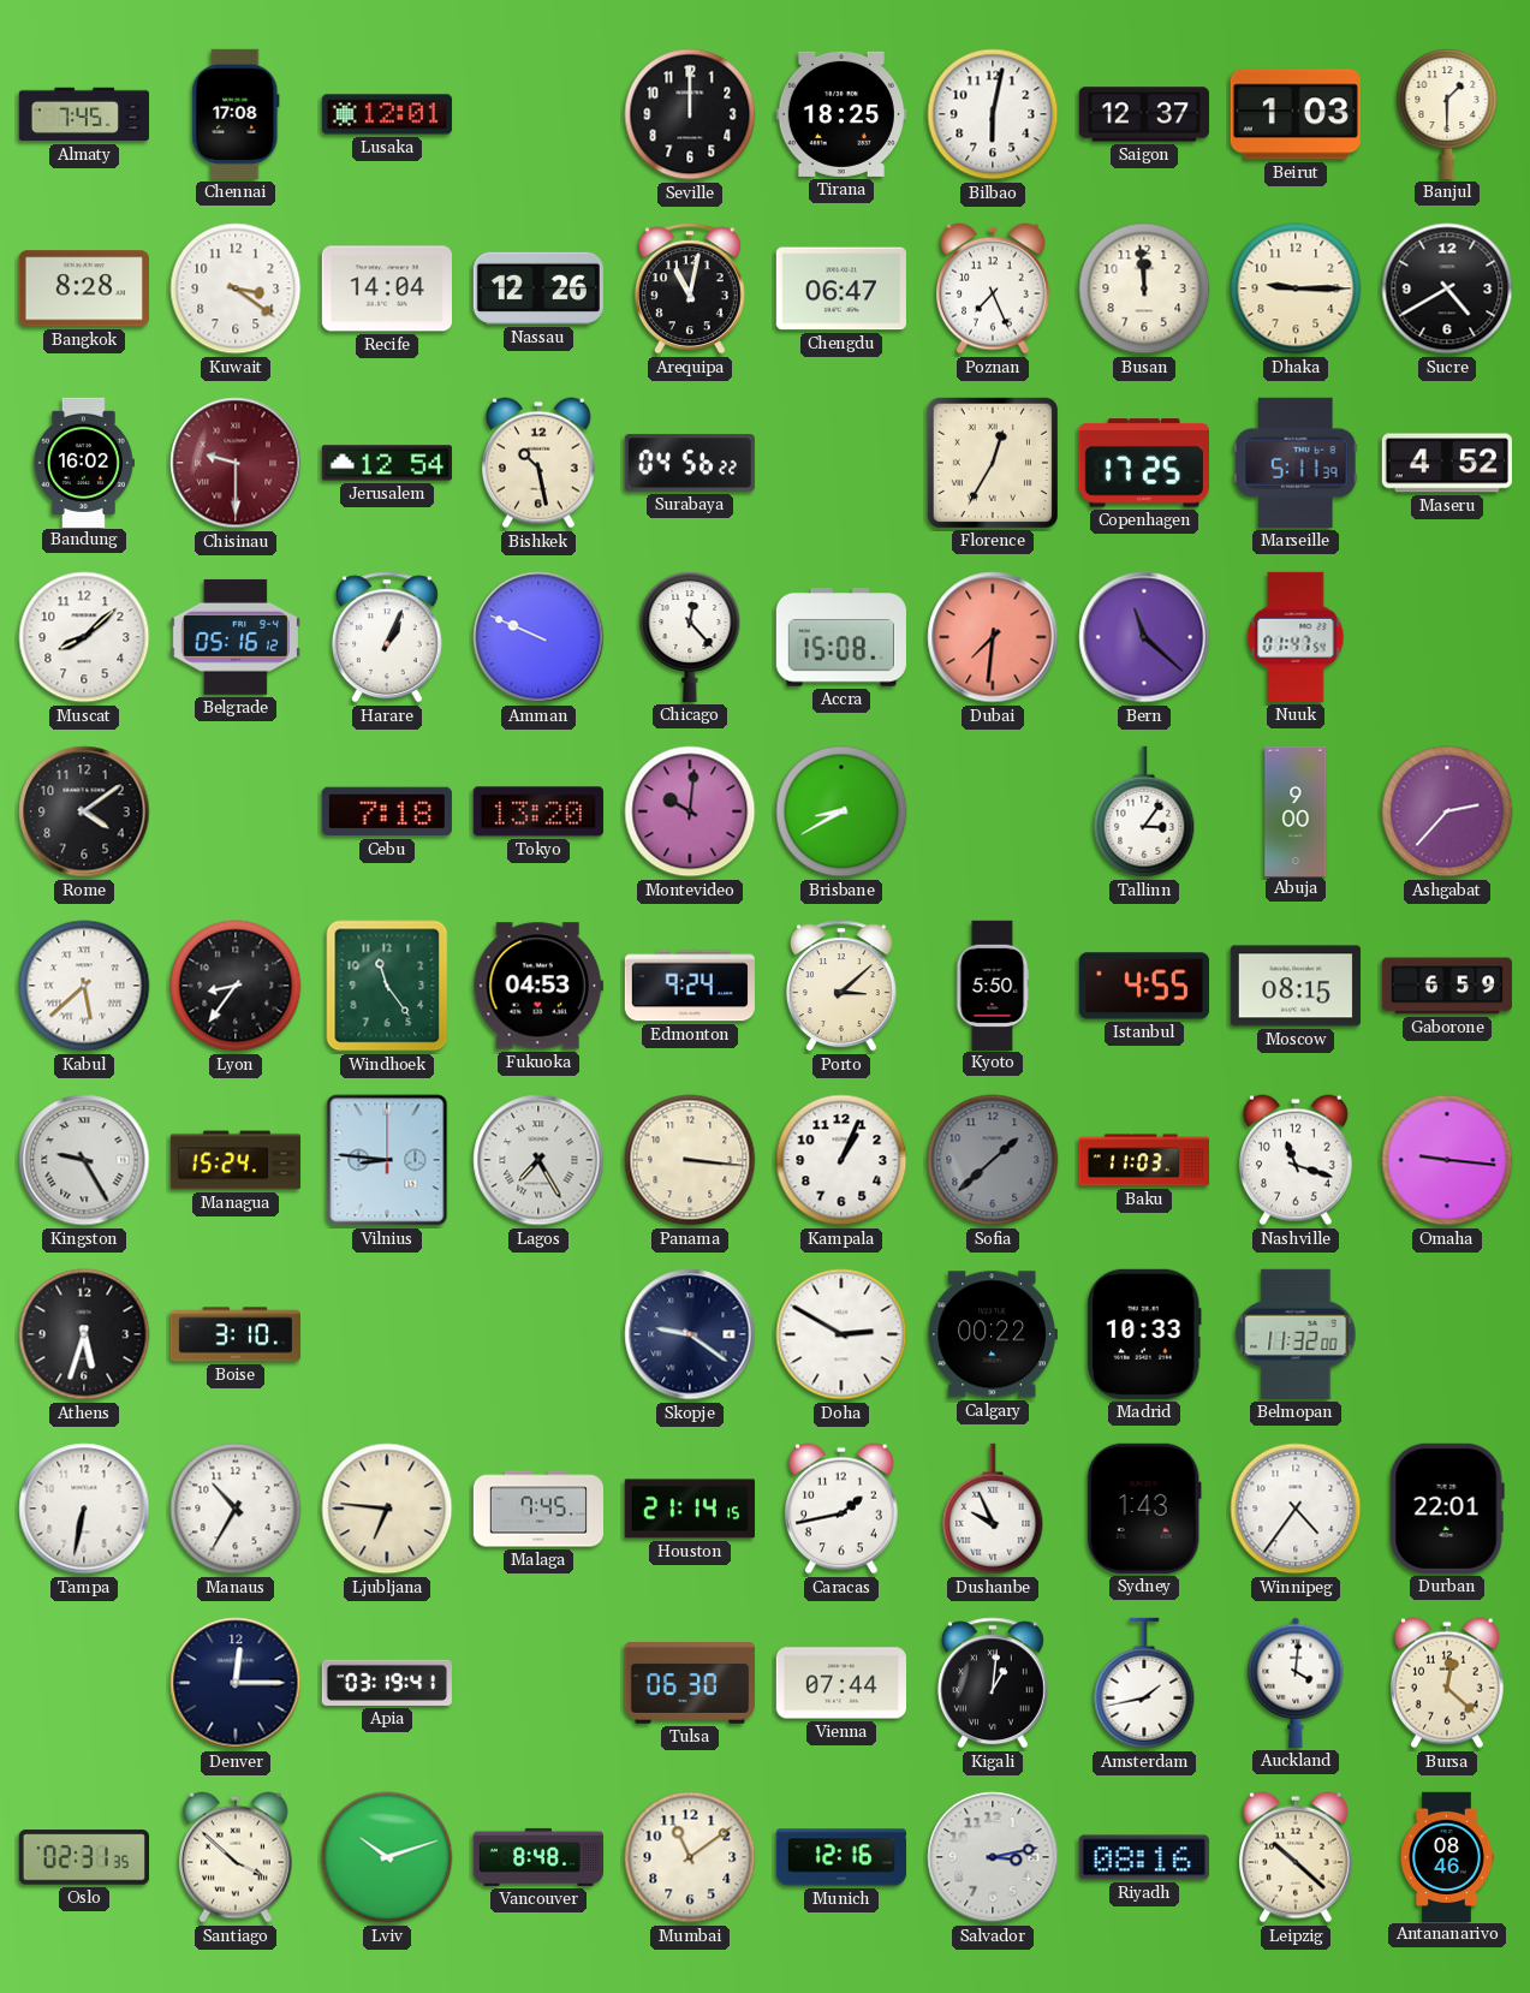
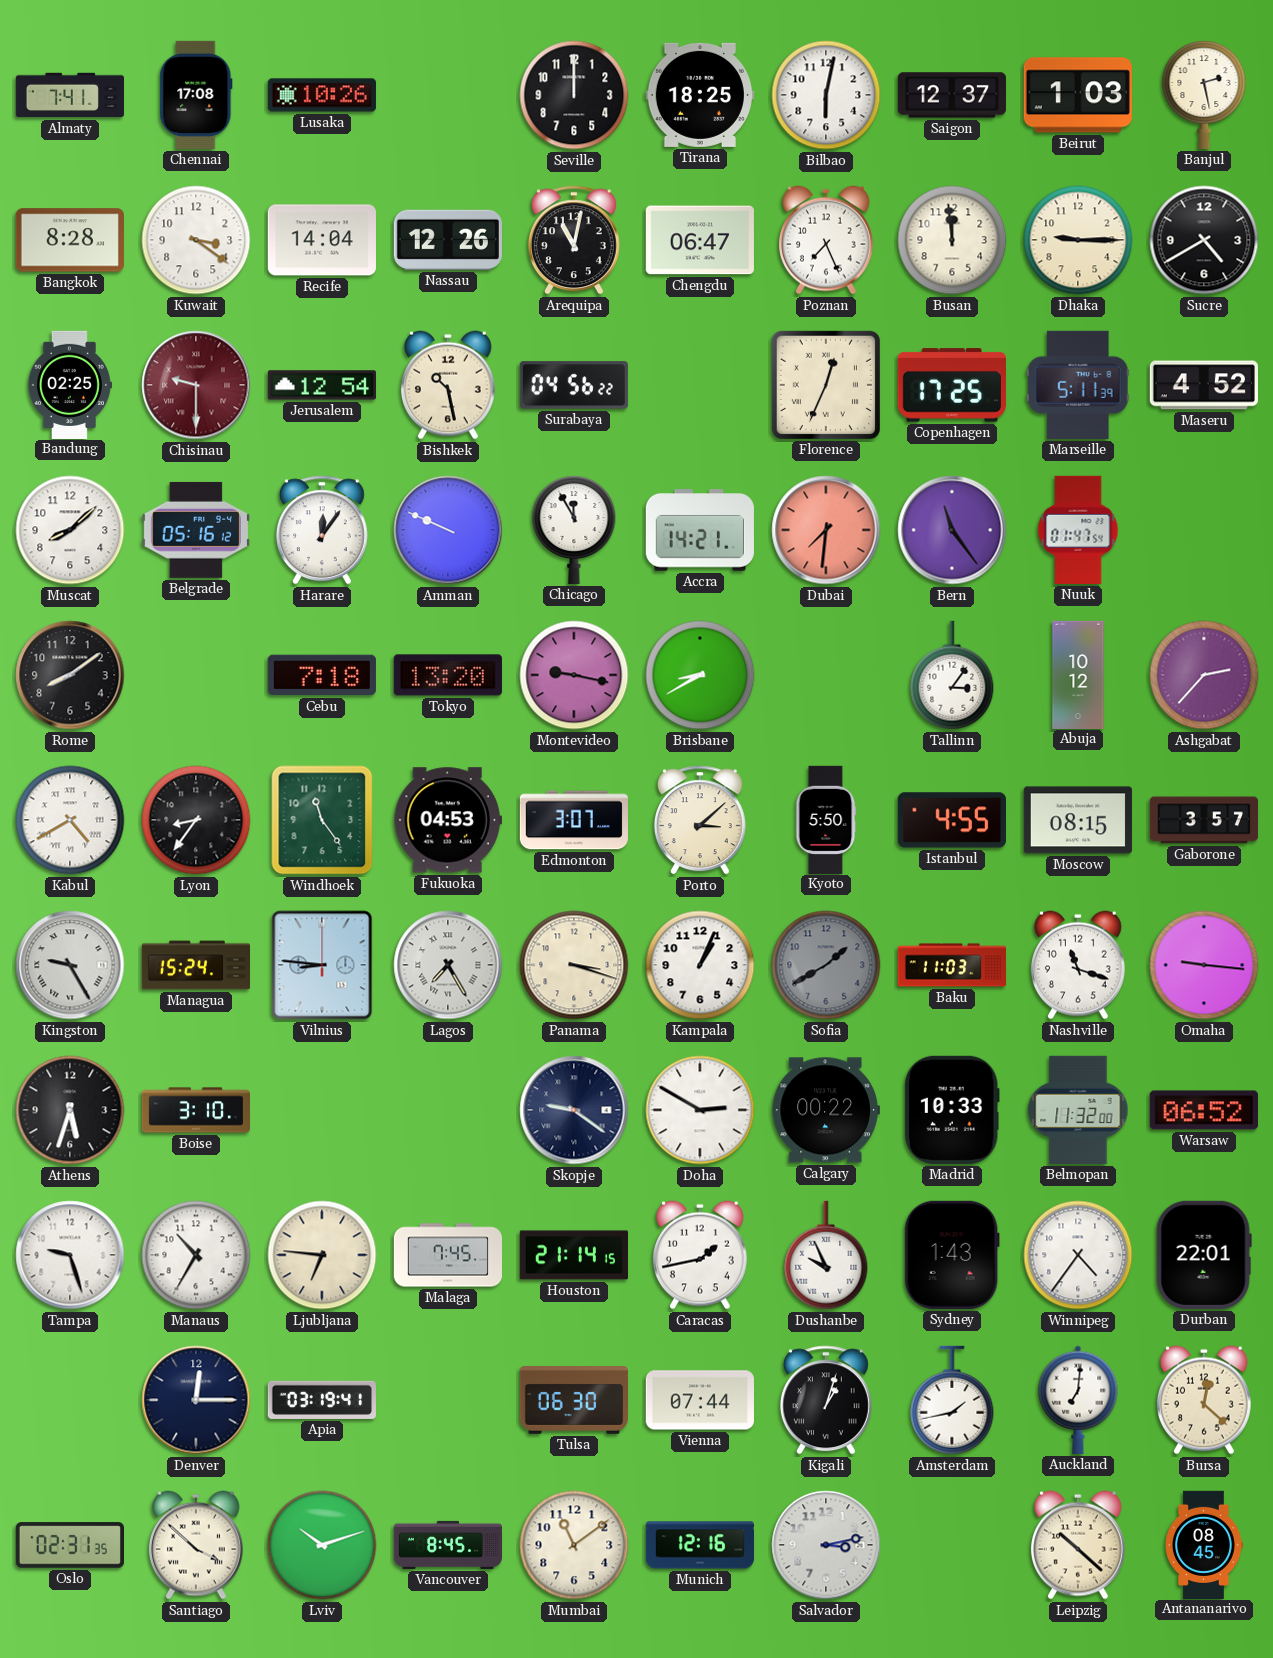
Almaty: 7:45 -> 7:41 (70, 95)
Lusaka: 12:01 -> 10:26 (322, 95)
Banjul: 1:30 -> 2:28 (1204, 95)
Bandung: 16:02 -> 02:25 (69, 384)
Florence: 12:35 -> 12:34 (826, 385)
Harare: 1:04 -> 12:06 (322, 530)
Chicago: 12:23 -> 11:55 (574, 530)
Accra: 15:08 -> 14:21 (700, 530)
Bern: 11:22 -> 11:24 (952, 530)
Rome: 4:09 -> 8:09 (70, 675)
Montevideo: 10:01 -> 9:17 (574, 675)
Abuja: 9:00 -> 10:12 (1078, 674)
Kabul: 5:38 -> 4:40 (70, 820)
Edmonton: 9:24 -> 3:07 (574, 820)
Gaborone: 6:59 -> 3:57 (1203, 820)
Panama: 3:16 -> 3:18 (574, 965)
Sofia: 1:38 -> 1:40 (826, 965)
Warsaw: none -> 06:52 (1204, 1110)
Tampa: 6:32 -> 9:27 (70, 1255)
Kigali: 1:01 -> 1:03 (826, 1400)
Auckland: 4:01 -> 7:01 (1078, 1400)
Vancouver: 8:48 -> 8:45 (448, 1545)
Riyadh: 08:16 -> none (1144, 1857)
Antananarivo: 08:46 -> 08:45 (1204, 1544)
